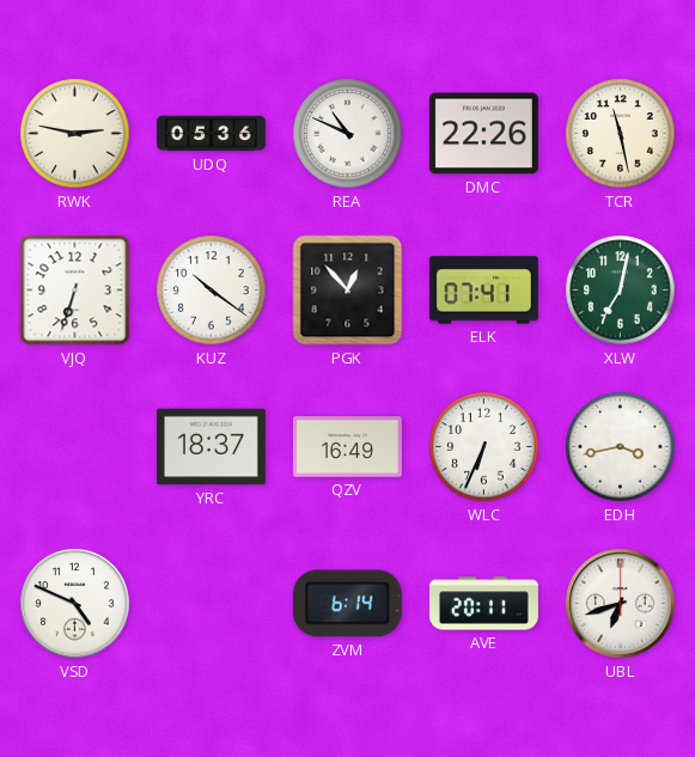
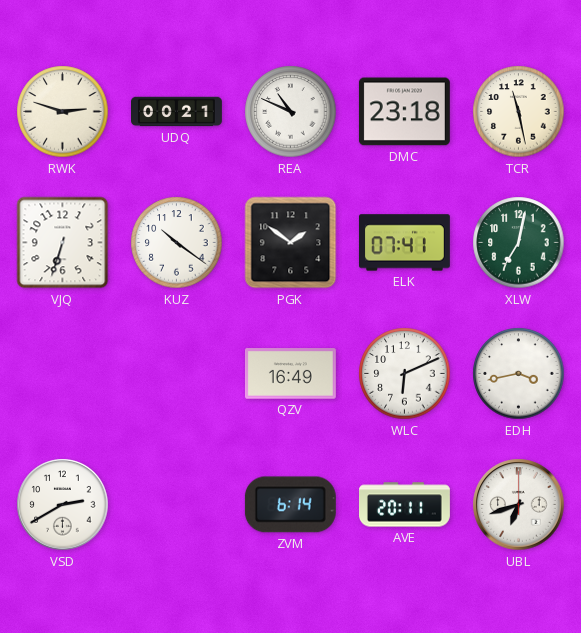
RWK: 2:47 -> 2:48 (63, 112)
UDQ: 05:36 -> 00:21 (177, 112)
DMC: 22:26 -> 23:18 (404, 112)
PGK: 12:53 -> 1:51 (291, 243)
YRC: 18:37 -> none (211, 447)
WLC: 6:34 -> 6:11 (405, 374)
VSD: 4:49 -> 2:40 (63, 505)
